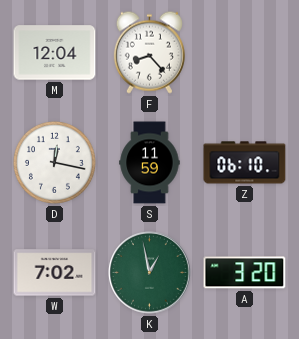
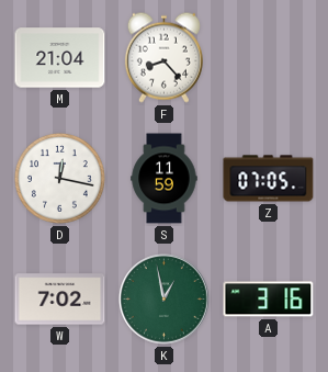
M: 12:04 -> 21:04 (60, 58)
Z: 06:10 -> 07:05 (269, 179)
A: 3:20 -> 3:16 (269, 300)
